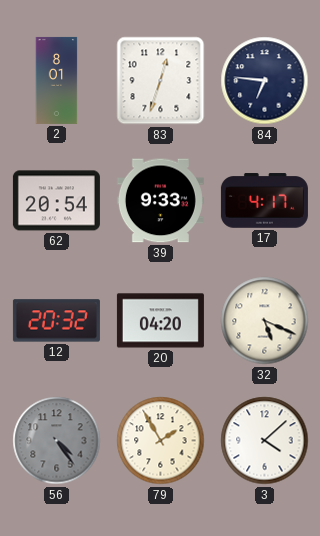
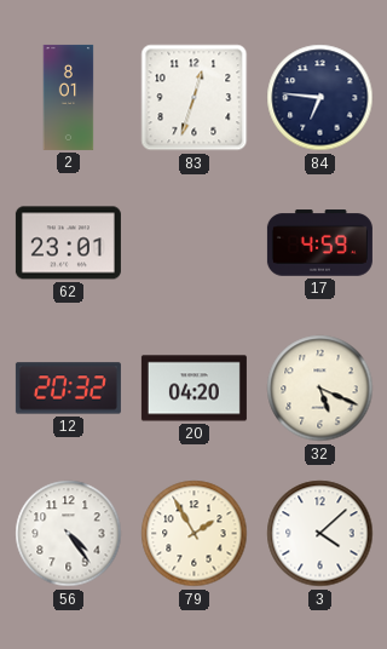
62: 20:54 -> 23:01 (68, 243)
39: 9:33 -> none (160, 201)
17: 4:17 -> 4:59 (319, 243)
56 dial: grey -> white (69, 534)
